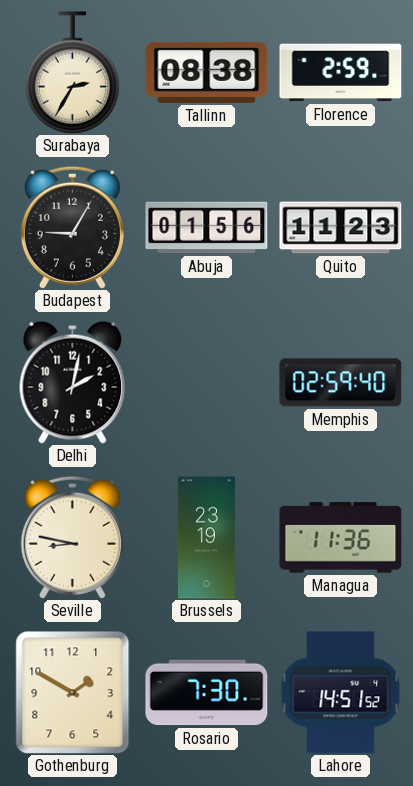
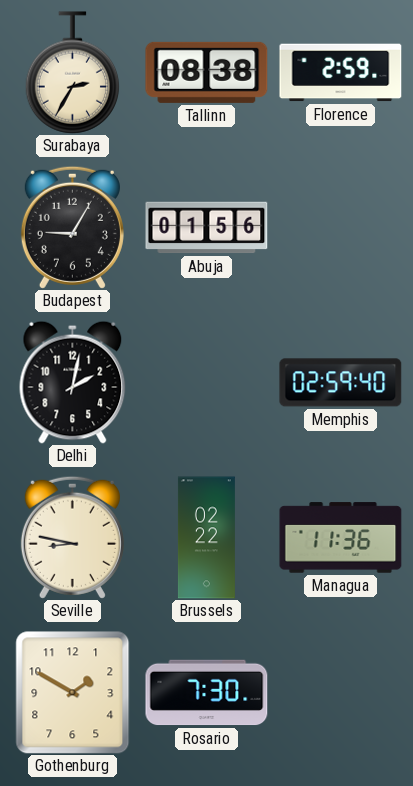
Quito: 11:23 -> none (341, 228)
Brussels: 23:19 -> 02:22 (206, 538)
Lahore: 14:51 -> none (341, 693)
